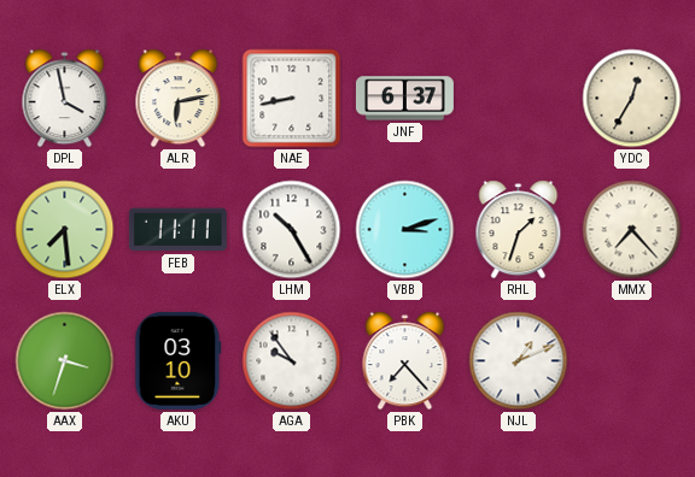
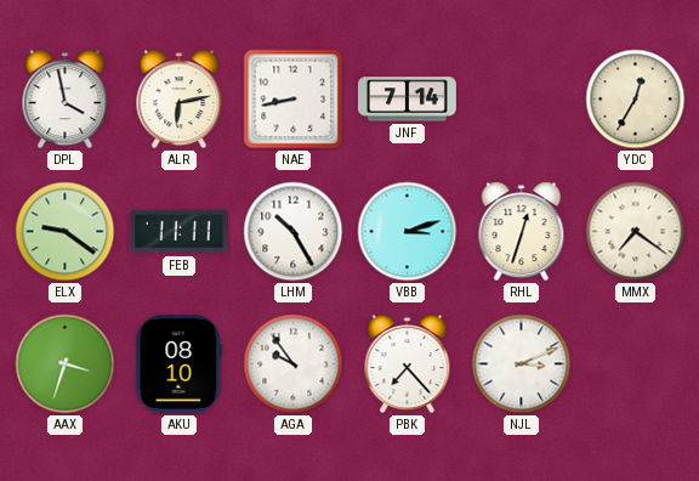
JNF: 6:37 -> 7:14 (407, 100)
ELX: 7:29 -> 9:21 (66, 232)
RHL: 1:33 -> 12:33 (522, 232)
MMX: 7:23 -> 7:21 (636, 232)
AKU: 03:10 -> 08:10 (180, 363)
NJL: 1:11 -> 3:11 (522, 364)
